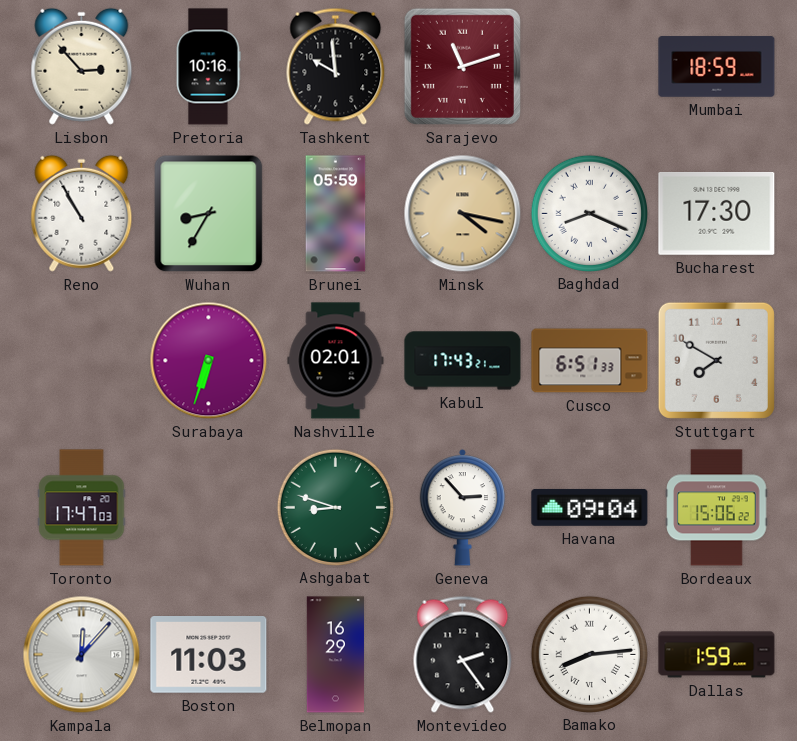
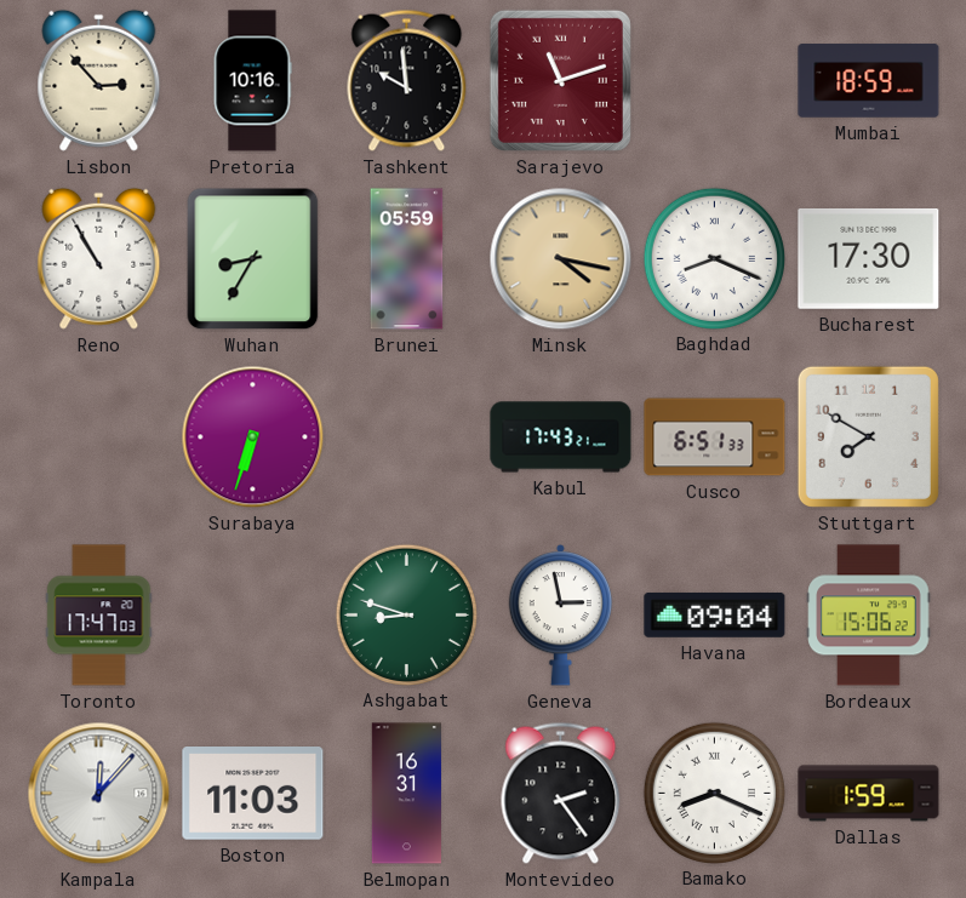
Nashville: 02:01 -> none (336, 361)
Geneva: 2:53 -> 2:58 (561, 616)
Belmopan: 16:29 -> 16:31 (406, 794)
Bamako: 8:14 -> 8:19 (714, 793)
